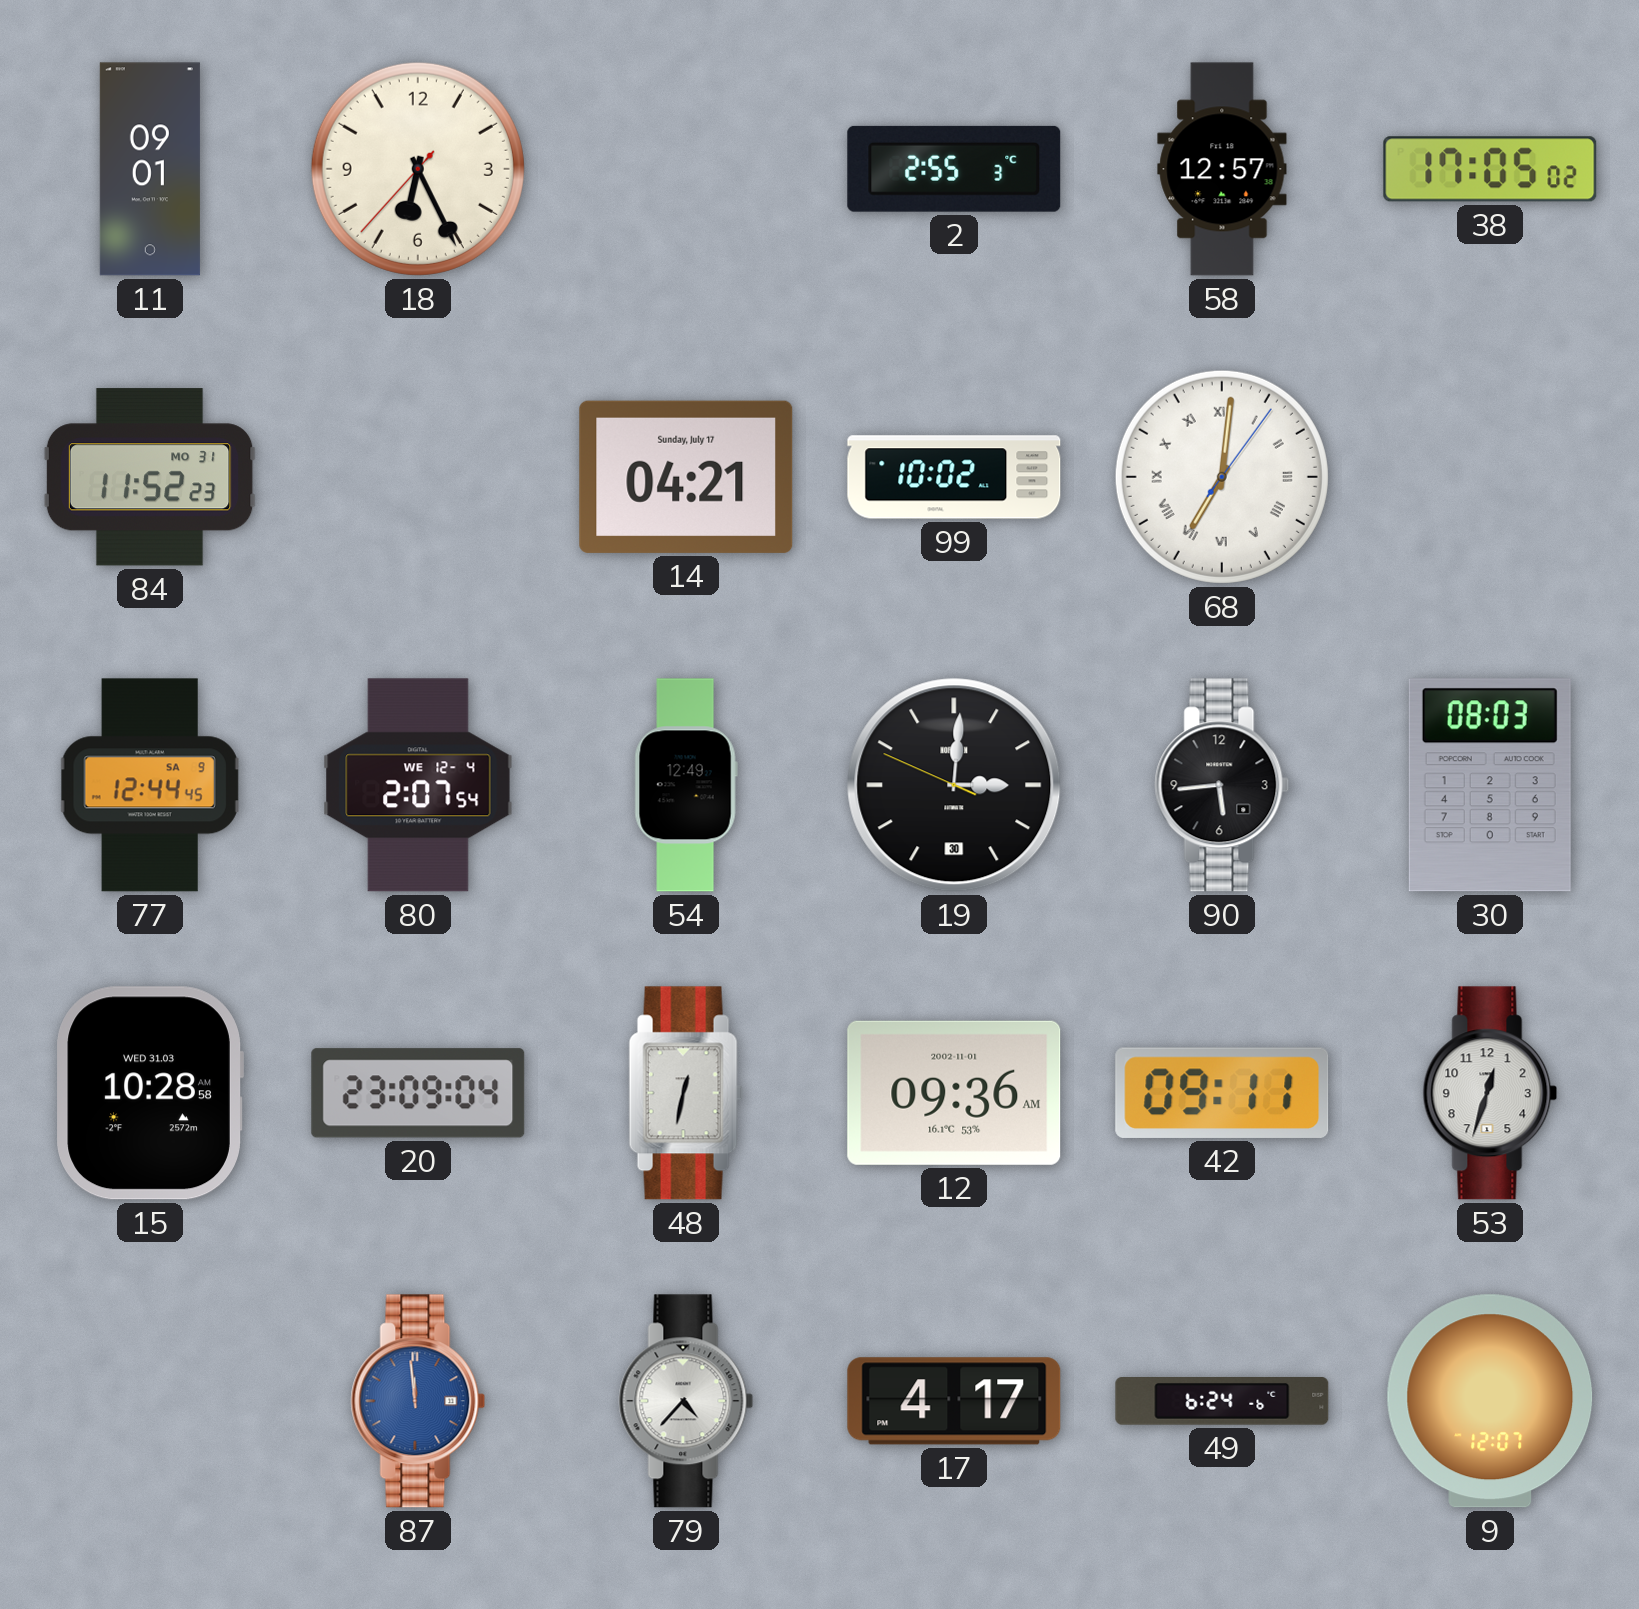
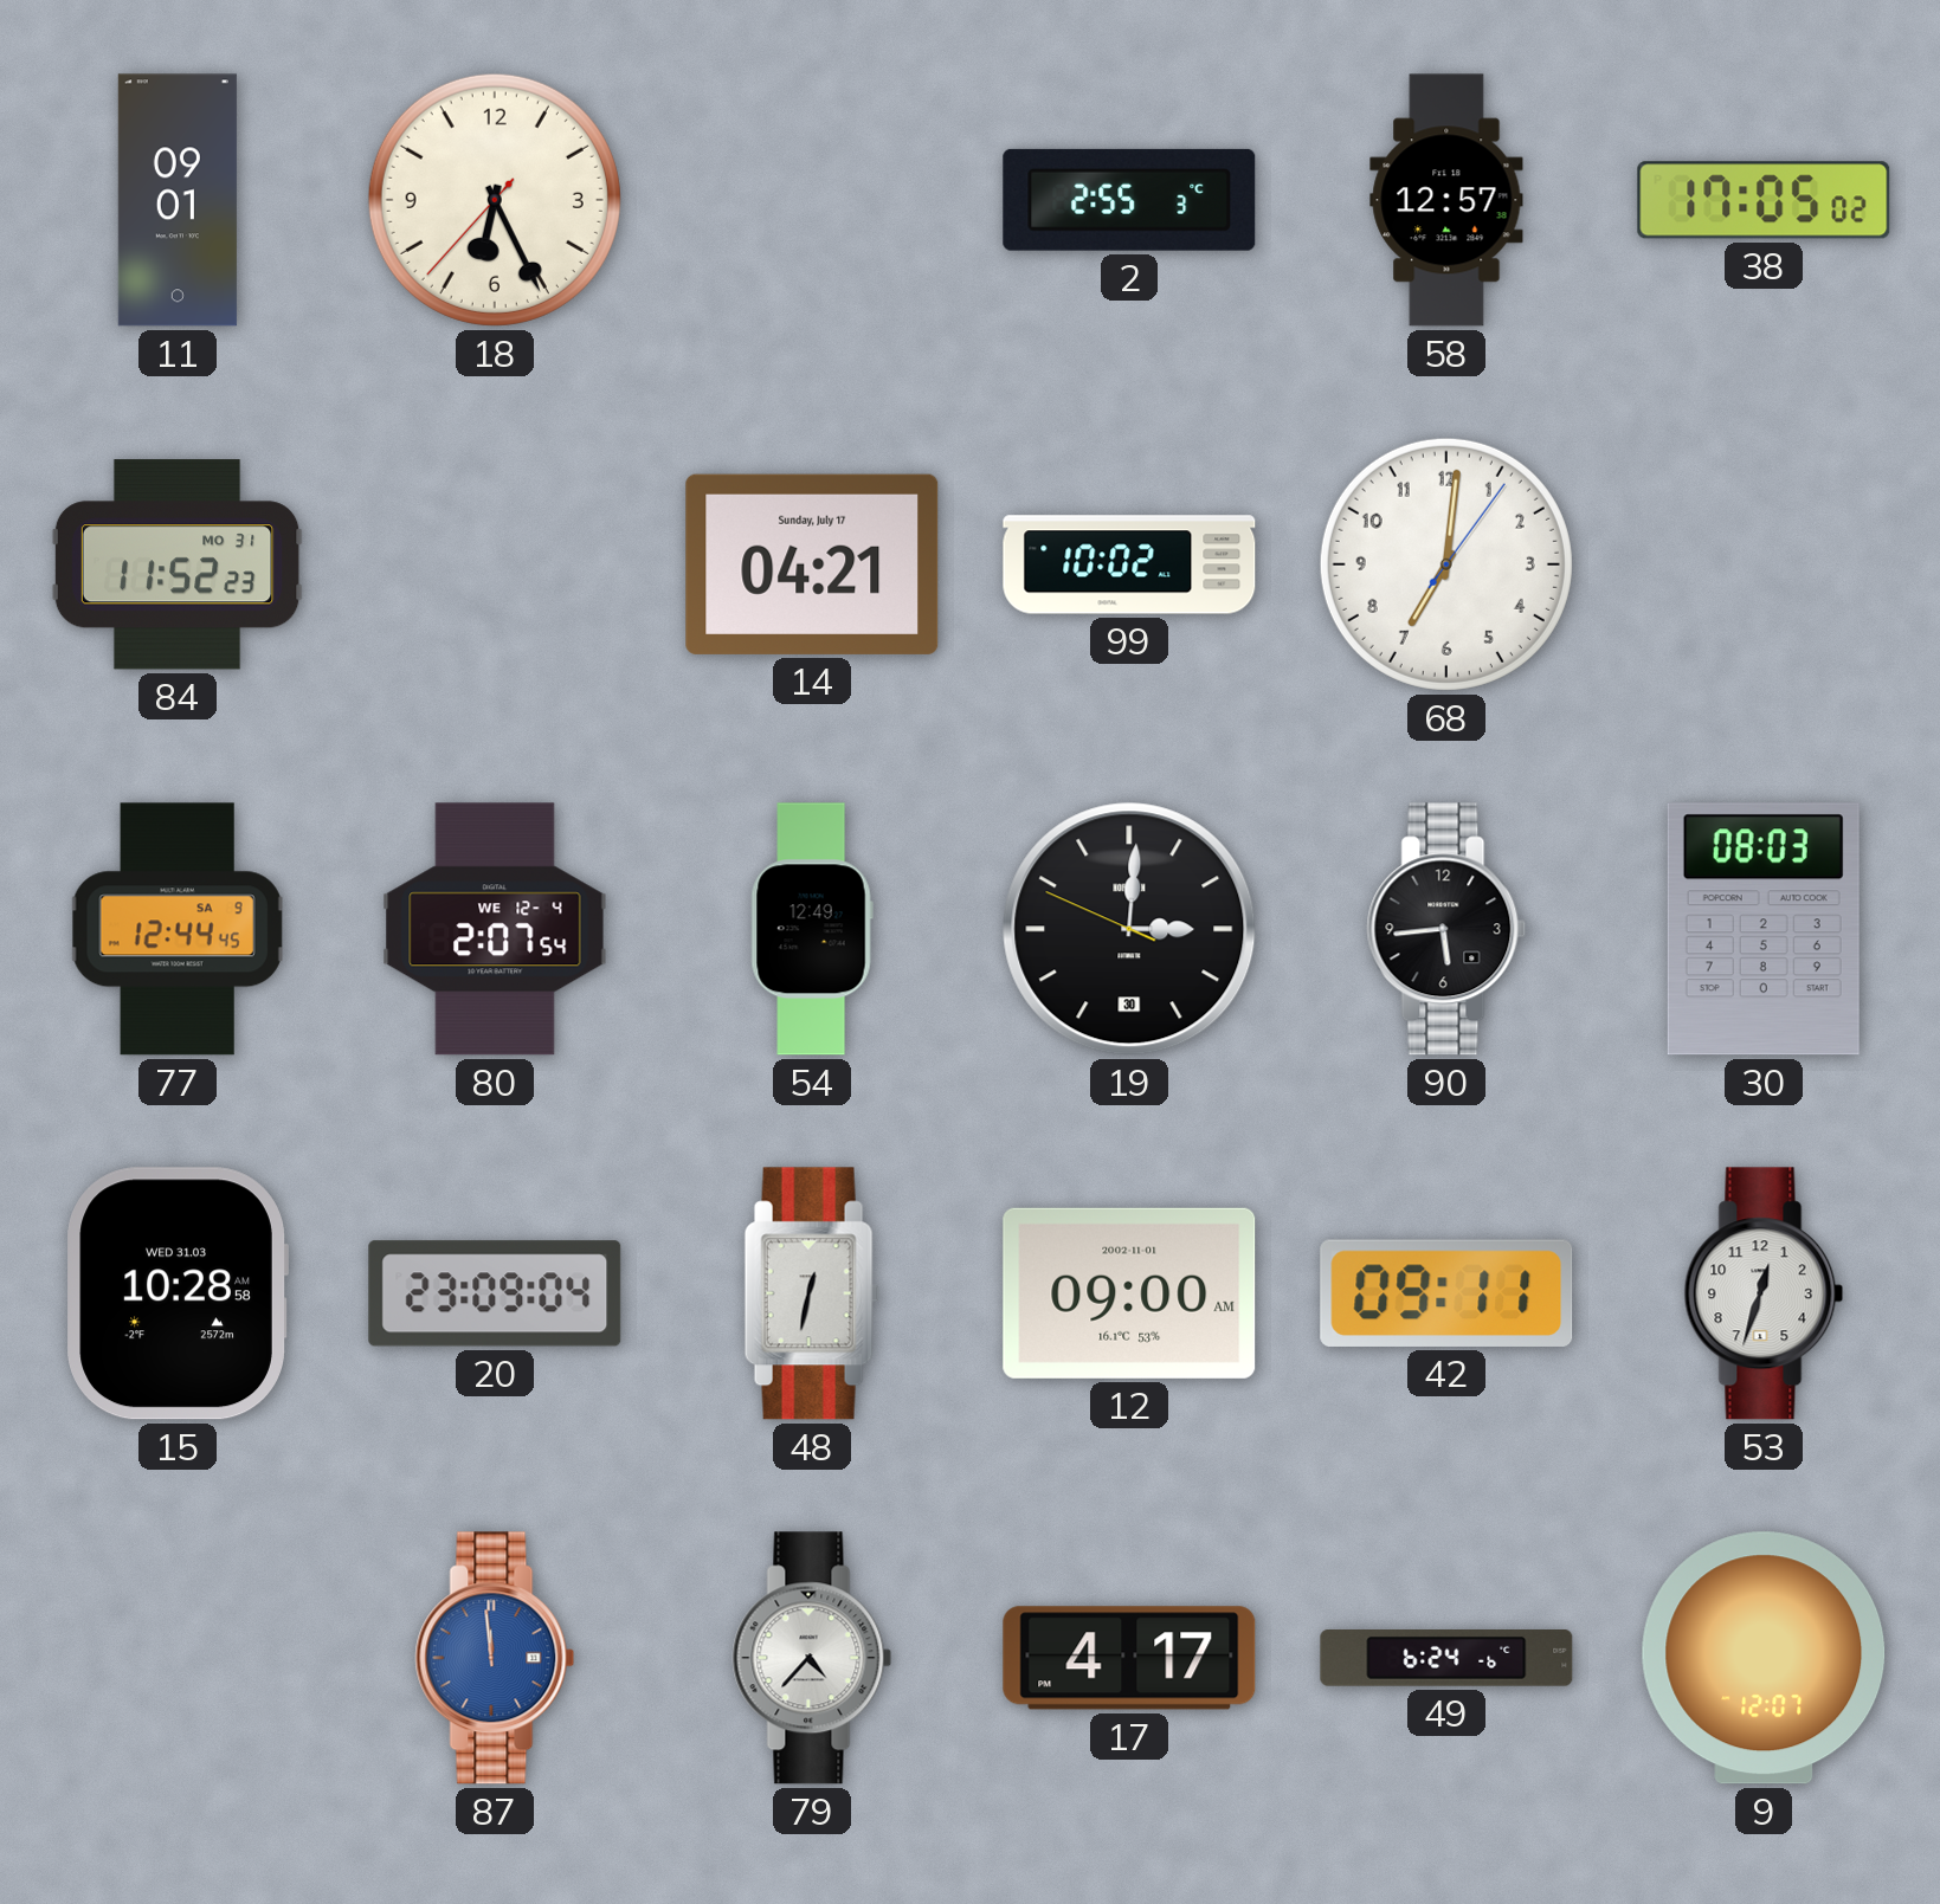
68 numerals: Roman -> Arabic (1446, 564)
12: 09:36 -> 09:00 (1129, 1293)
